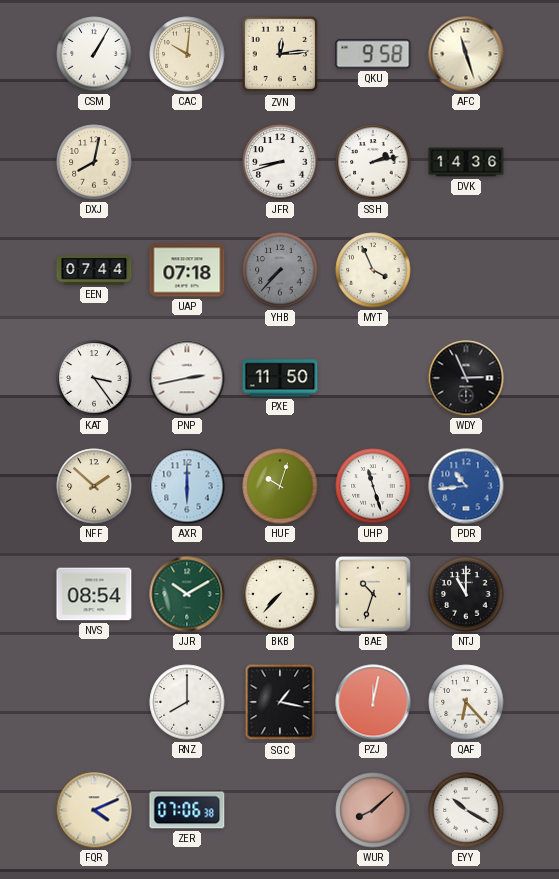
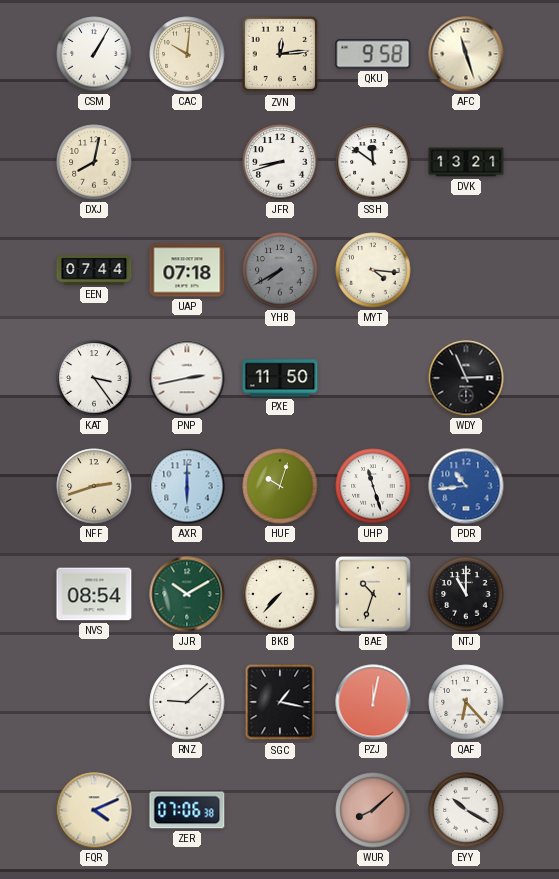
SSH: 2:13 -> 11:51 (373, 162)
DVK: 14:36 -> 13:21 (466, 162)
YHB: 7:37 -> 7:40 (280, 270)
MYT: 3:56 -> 4:16 (373, 270)
NFF: 1:52 -> 2:42 (94, 486)
RNZ: 8:00 -> 9:08 (187, 702)
